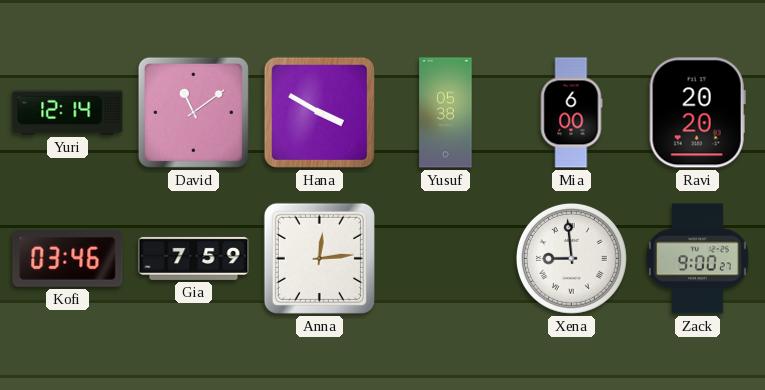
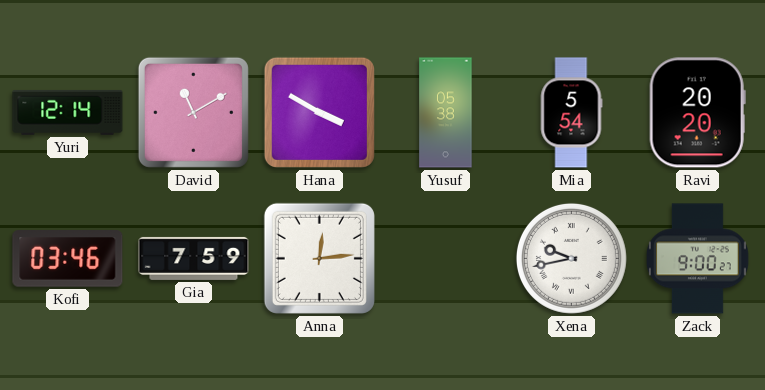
David: 11:09 -> 11:10 (193, 112)
Mia: 6:00 -> 5:54 (571, 113)
Xena: 8:59 -> 9:43 (571, 258)
